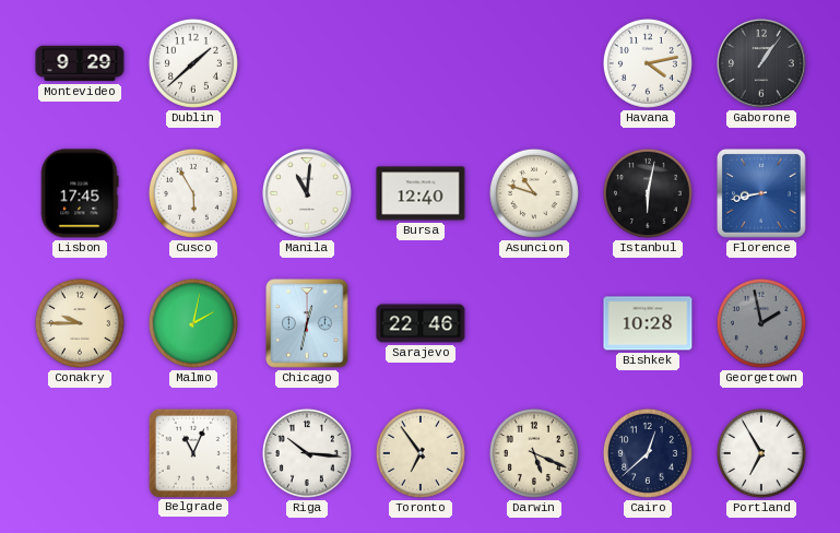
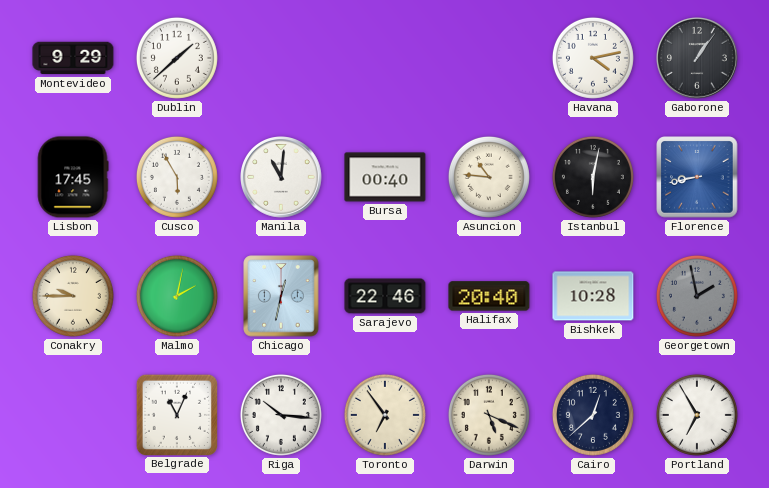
Bursa: 12:40 -> 00:40 (385, 177)
Asuncion: 10:48 -> 10:46 (489, 177)
Halifax: none -> 20:40 (489, 296)
